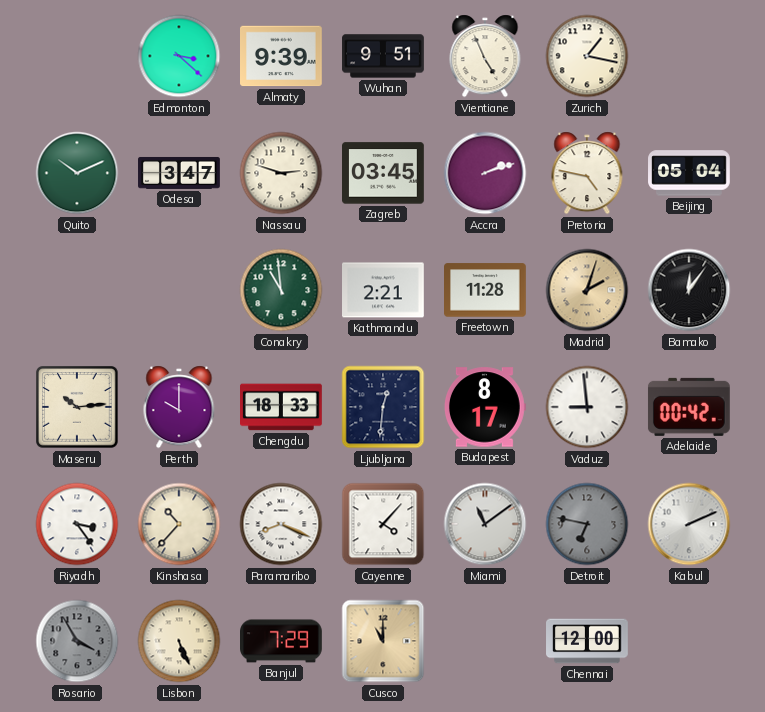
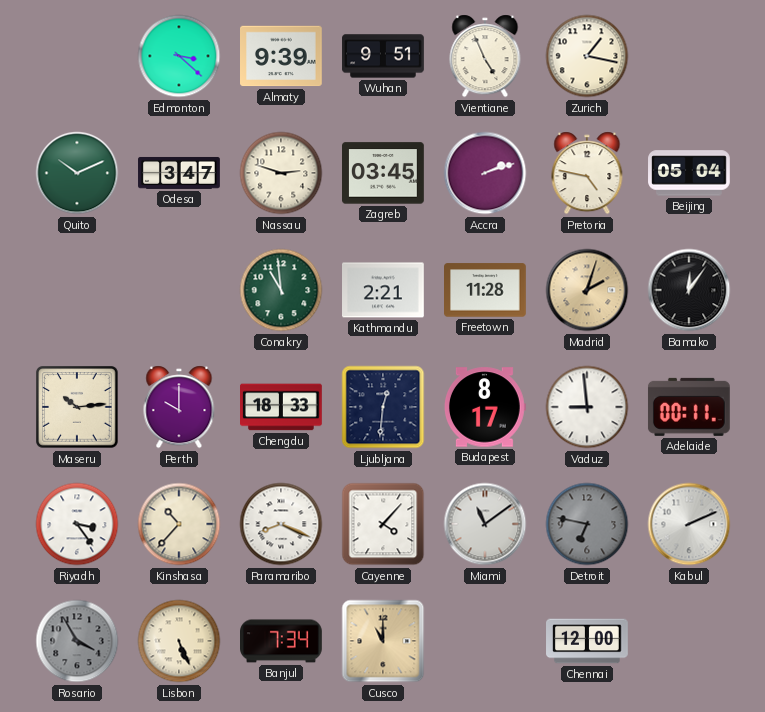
Adelaide: 00:42 -> 00:11 (689, 407)
Banjul: 7:29 -> 7:34 (282, 641)
